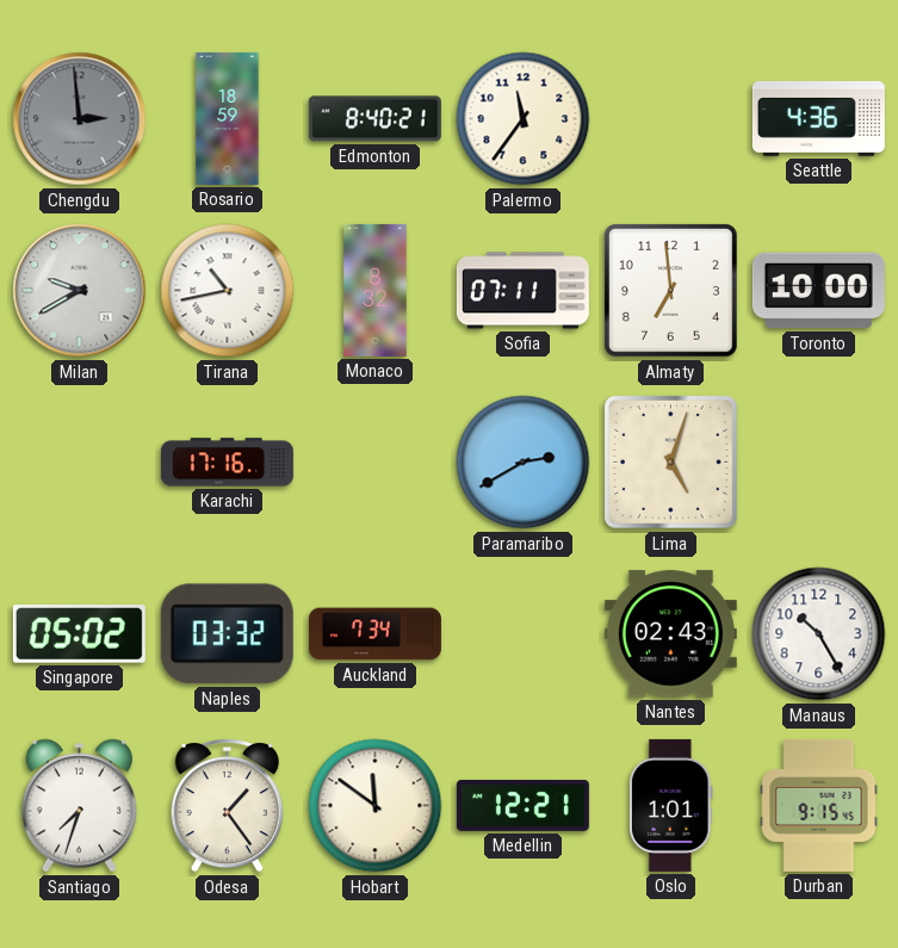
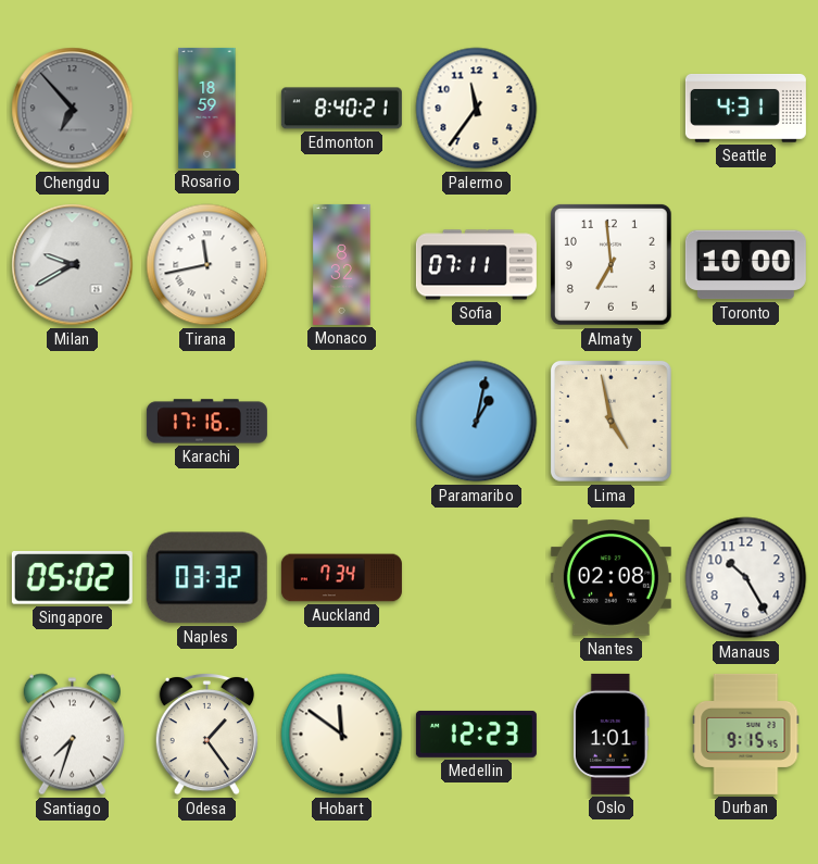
Chengdu: 2:59 -> 6:53 (73, 109)
Seattle: 4:36 -> 4:31 (745, 108)
Tirana: 10:43 -> 11:43 (207, 265)
Paramaribo: 2:40 -> 1:02 (477, 422)
Lima: 5:03 -> 4:58 (611, 421)
Nantes: 02:43 -> 02:08 (611, 578)
Medellin: 12:21 -> 12:23 (476, 734)
